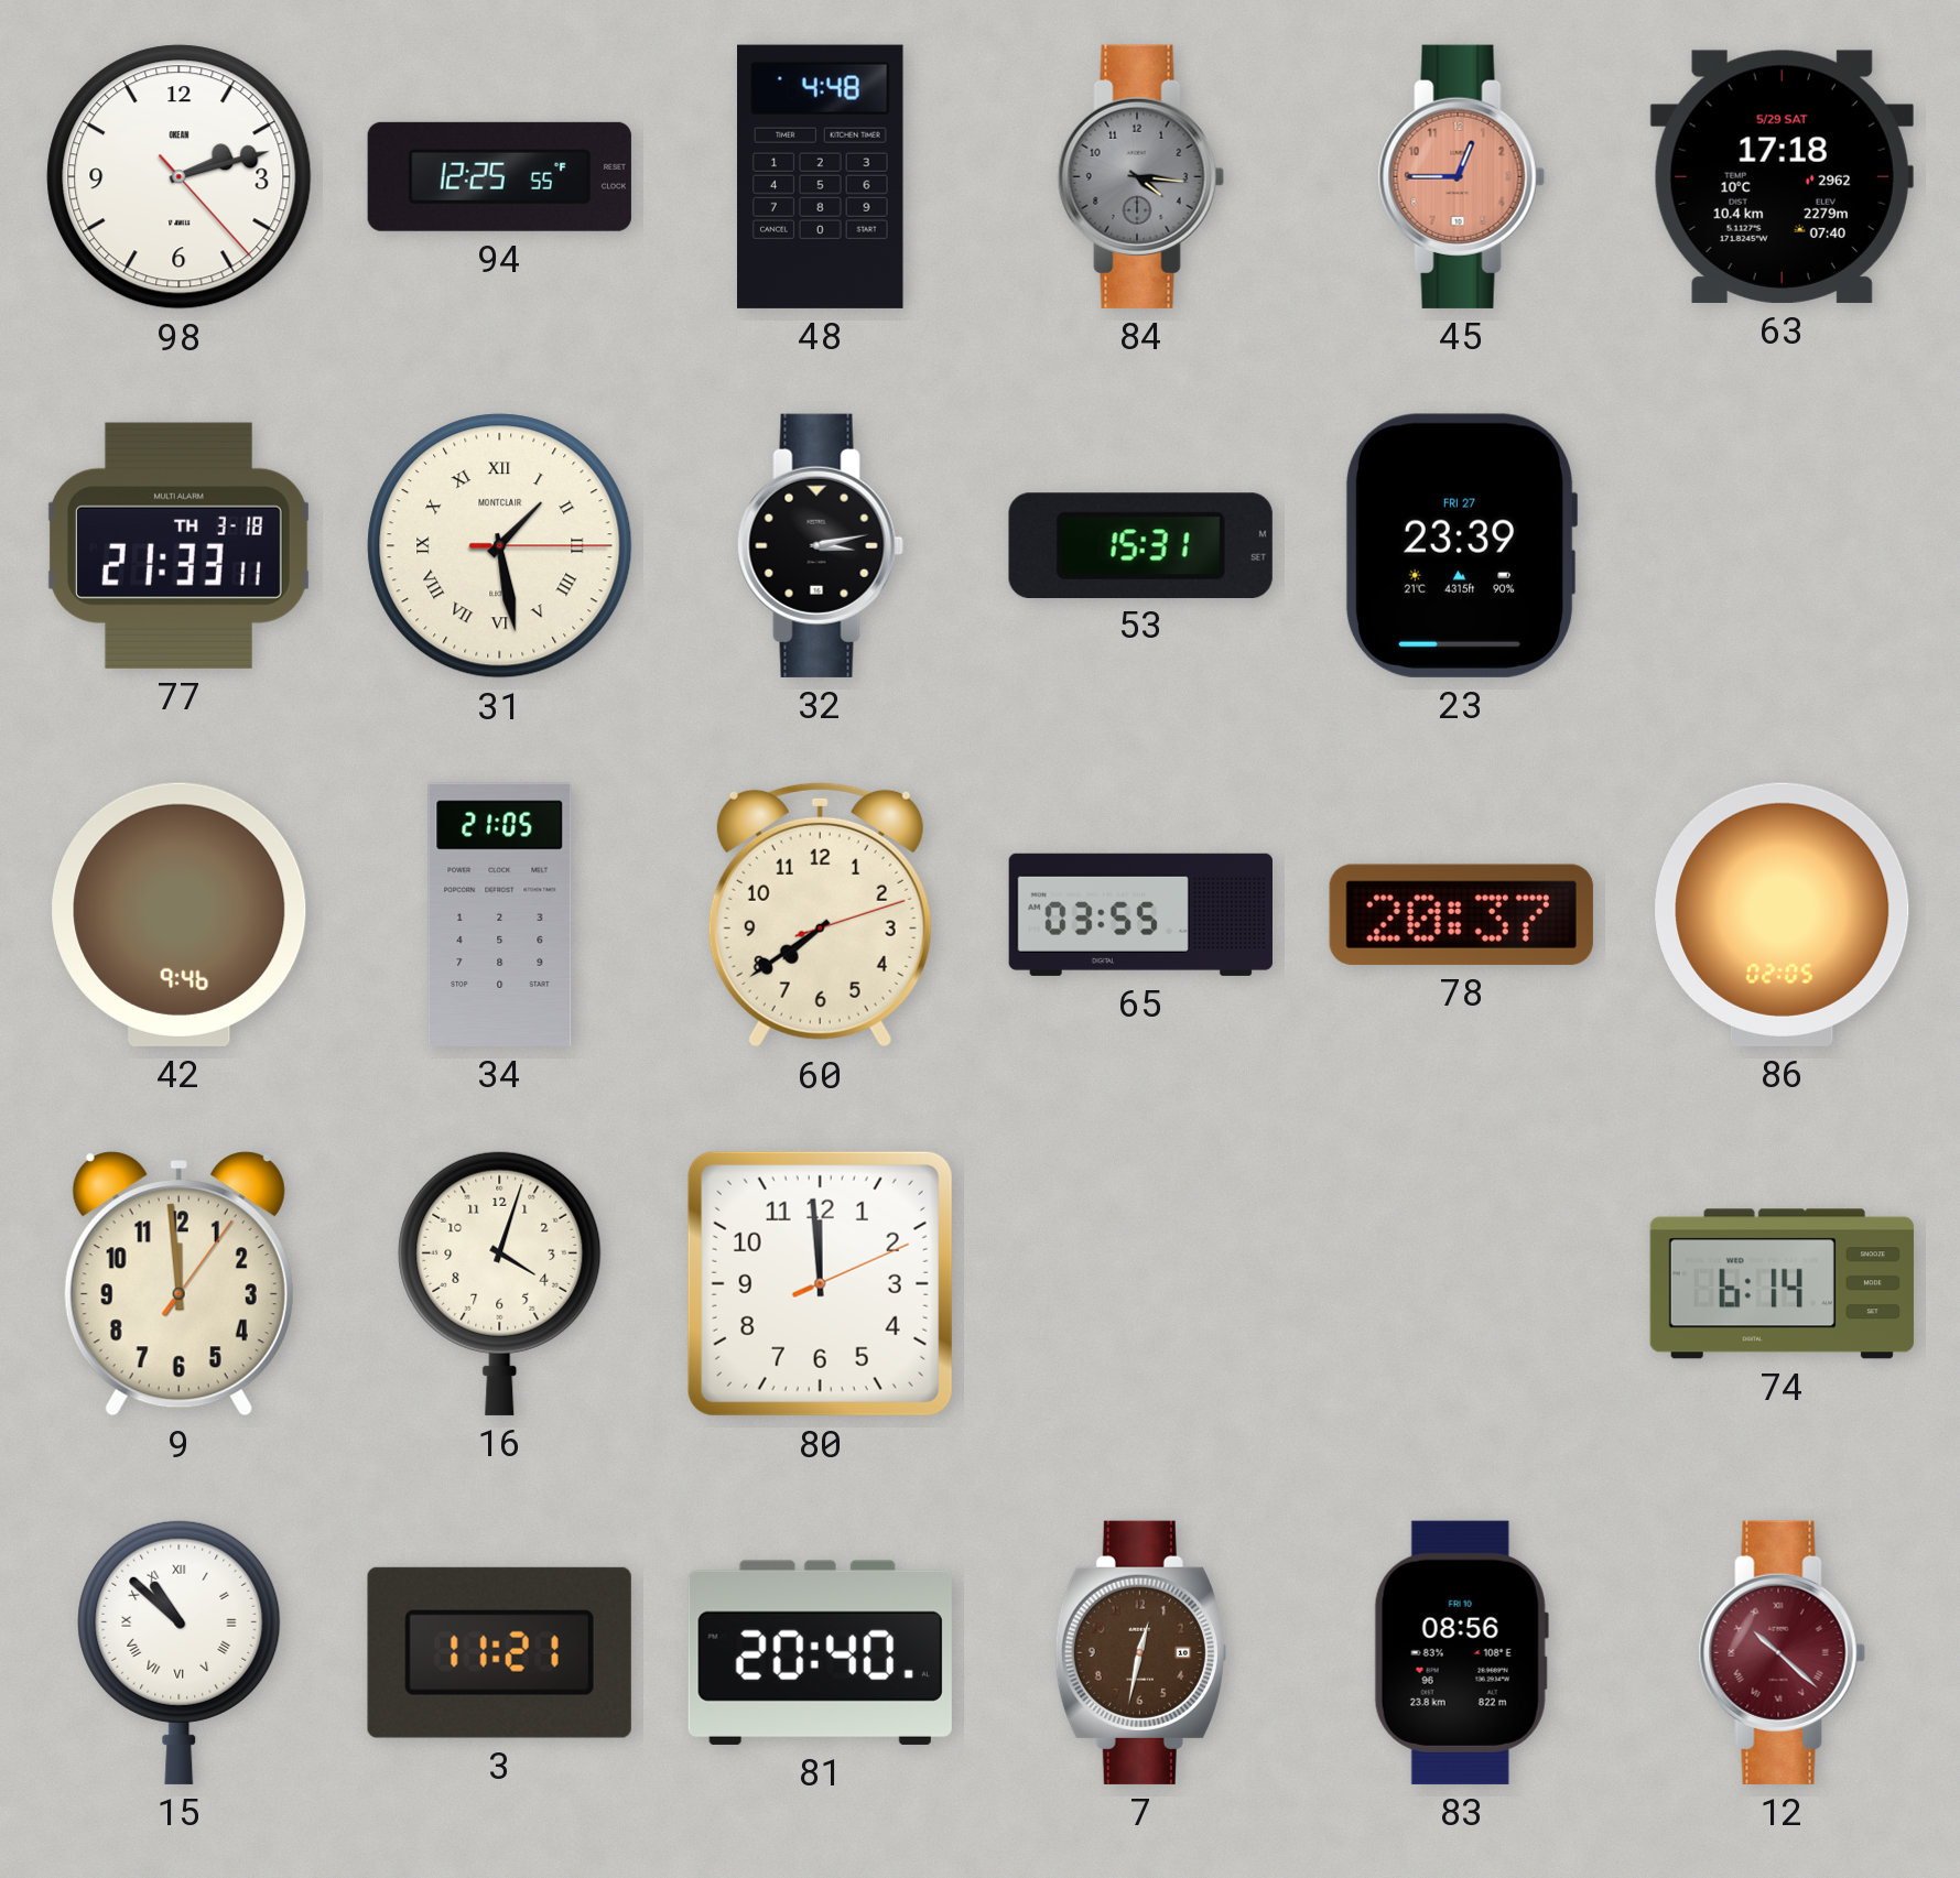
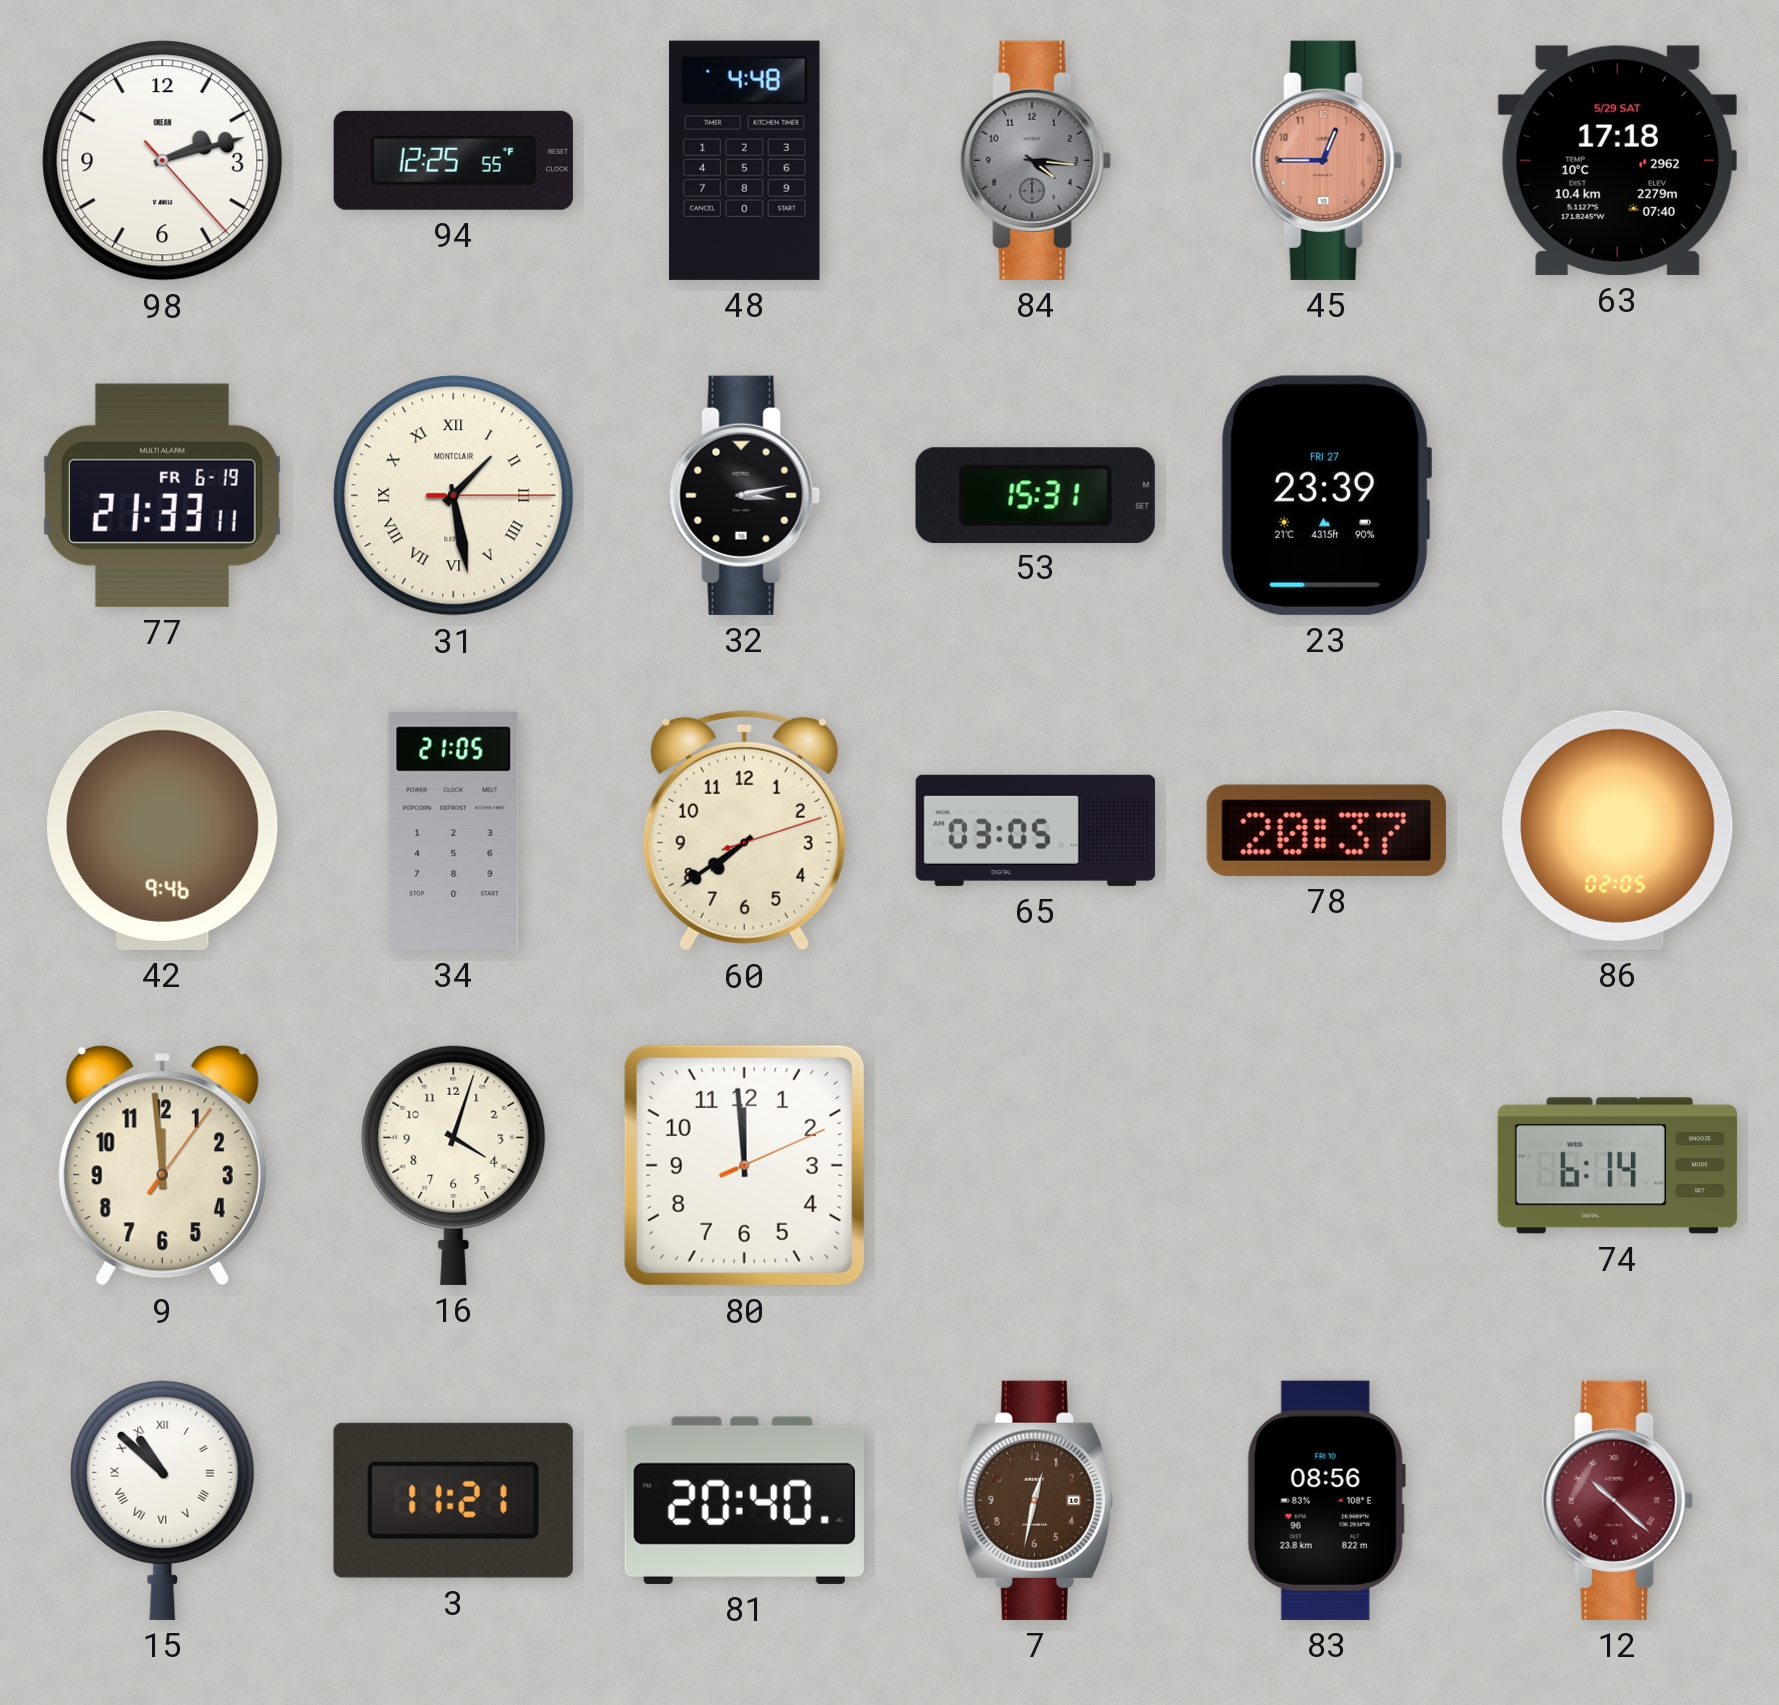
77 date: TH 3-18 -> FR 6-19 (162, 495)
65: 03:55 -> 03:05 (1035, 830)
